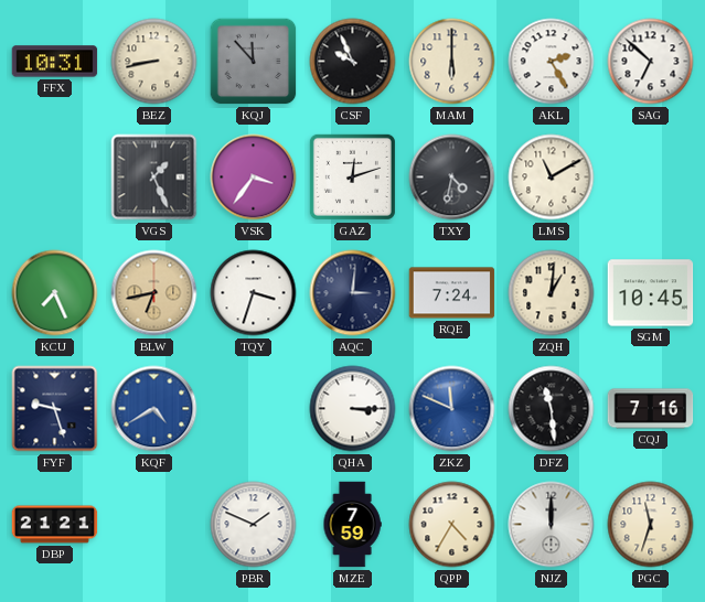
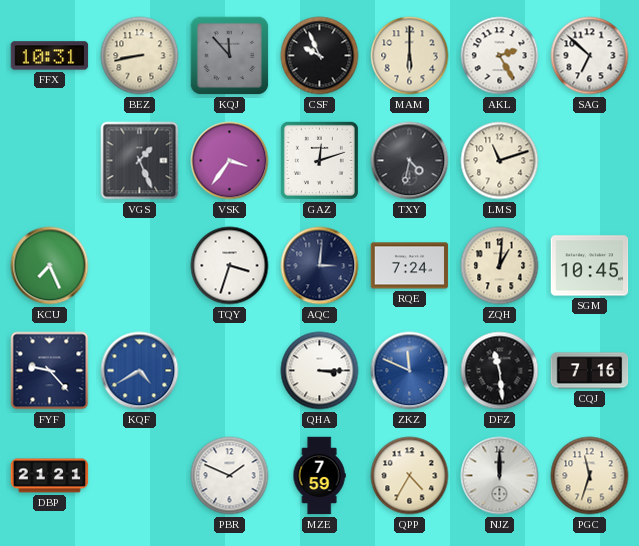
LMS: 11:10 -> 11:12 (500, 161)
BLW: 6:43 -> none (154, 293)
FYF: 9:27 -> 9:23 (50, 371)
